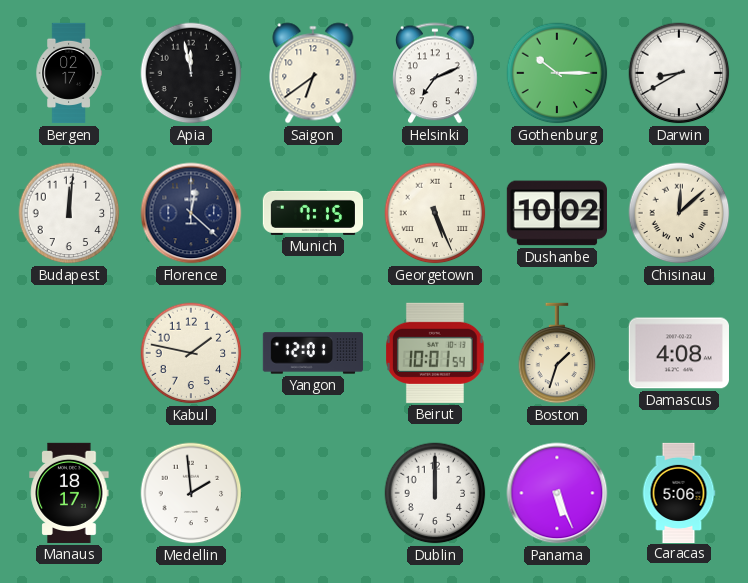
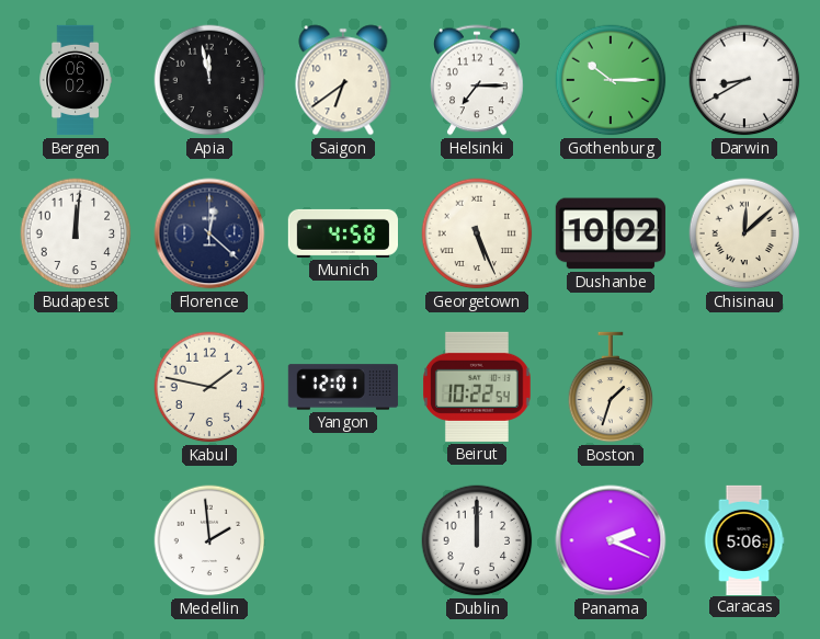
Bergen: 02:17 -> 06:02 (76, 80)
Helsinki: 7:11 -> 7:15 (477, 80)
Munich: 7:15 -> 4:58 (342, 233)
Beirut: 10:01 -> 10:22 (478, 387)
Damascus: 4:08 -> none (679, 353)
Manaus: 18:17 -> none (69, 493)
Panama: 5:26 -> 2:19 (611, 540)
